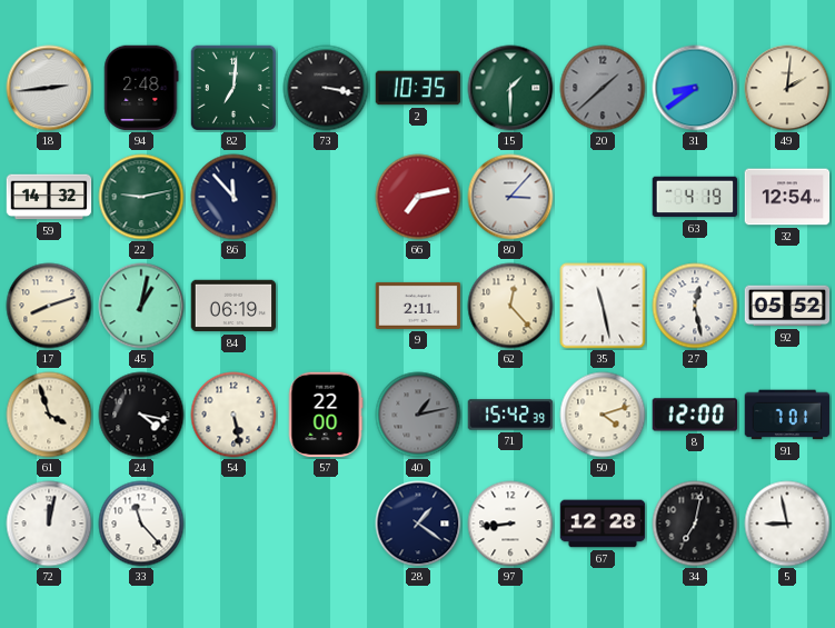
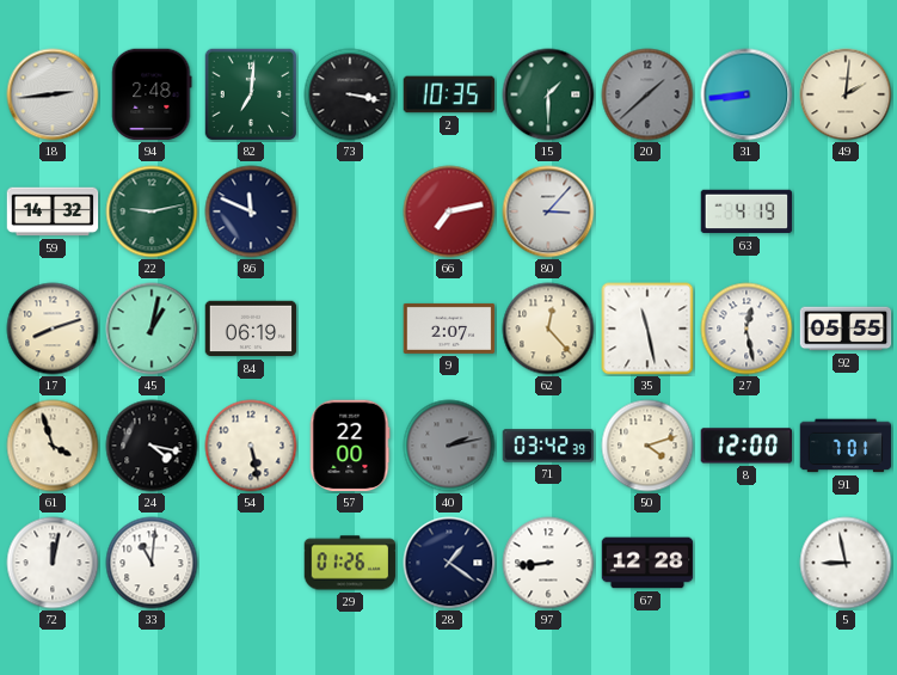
31: 8:39 -> 8:44 (747, 94)
86: 11:53 -> 11:49 (251, 211)
32: 12:54 -> none (787, 197)
9: 2:11 -> 2:07 (449, 329)
92: 05:52 -> 05:55 (846, 329)
40: 1:13 -> 2:13 (449, 446)
71: 15:42 -> 03:42 (548, 446)
33: 11:23 -> 11:01 (152, 563)
29: none -> 01:26 (350, 563)
34: 7:02 -> none (695, 524)
